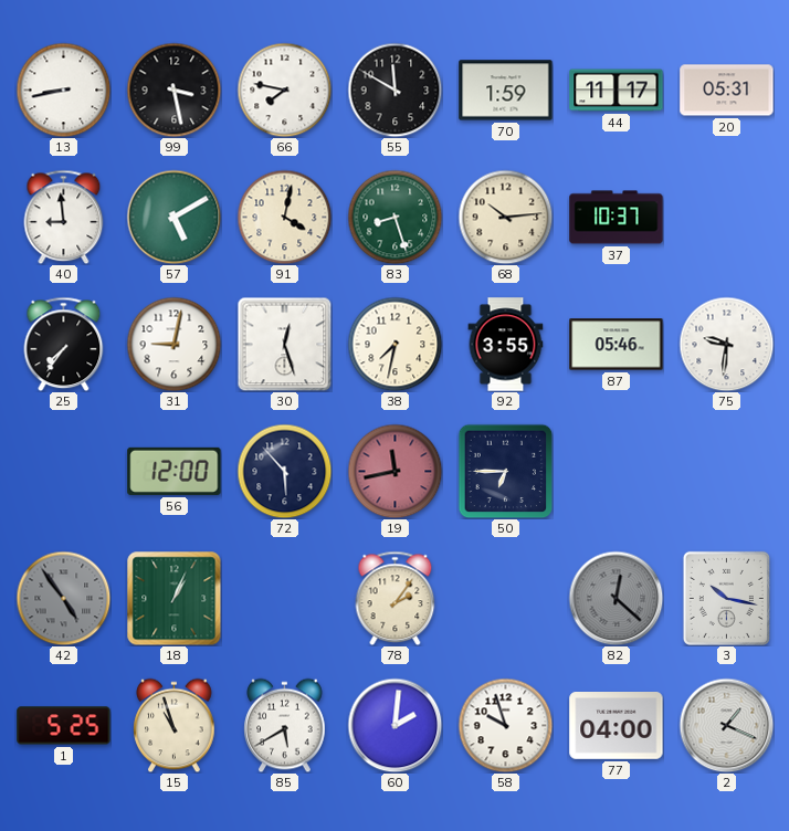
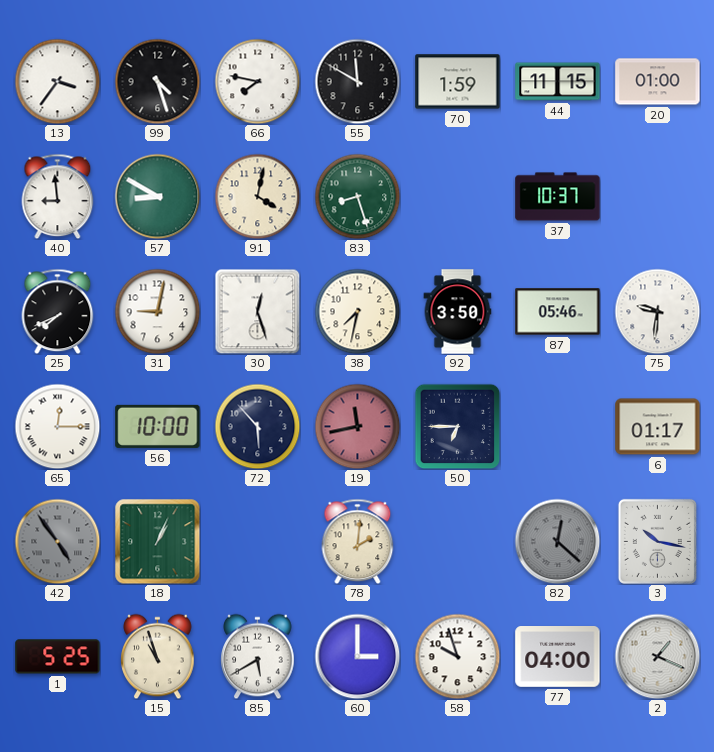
13: 8:43 -> 3:36 (57, 81)
99: 3:28 -> 4:27 (157, 81)
44: 11:17 -> 11:15 (558, 82)
20: 05:31 -> 01:00 (658, 82)
57: 5:10 -> 8:50 (157, 196)
68: 10:14 -> none (505, 217)
25: 7:36 -> 7:41 (58, 311)
92: 3:55 -> 3:50 (458, 312)
65: none -> 12:15 (57, 426)
56: 12:00 -> 10:00 (158, 426)
6: none -> 01:17 (658, 427)
78: 2:06 -> 2:01 (358, 541)
60: 2:01 -> 3:00 (357, 656)
